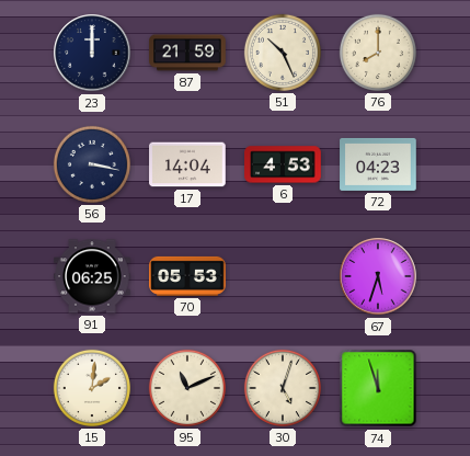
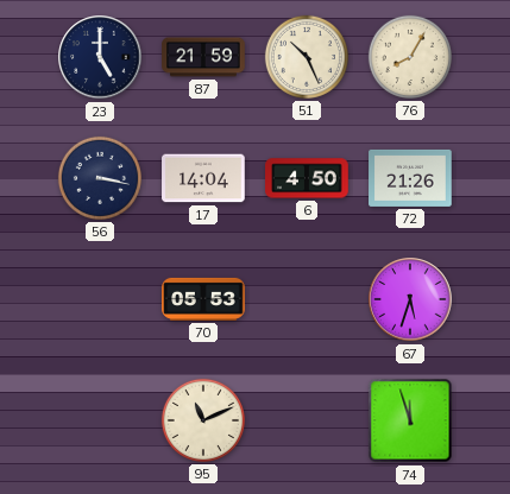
23: 12:00 -> 5:00 (100, 57)
76: 8:00 -> 8:05 (410, 57)
6: 4:53 -> 4:50 (307, 178)
72: 04:23 -> 21:26 (410, 178)
91: 06:25 -> none (92, 276)
15: 2:01 -> none (92, 388)
30: 5:03 -> none (283, 388)
